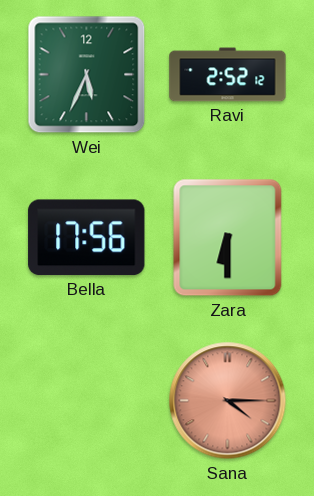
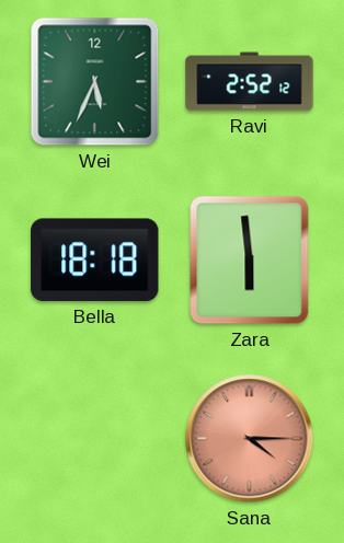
Bella: 17:56 -> 18:18 (95, 261)
Zara: 6:30 -> 5:59 (250, 261)
